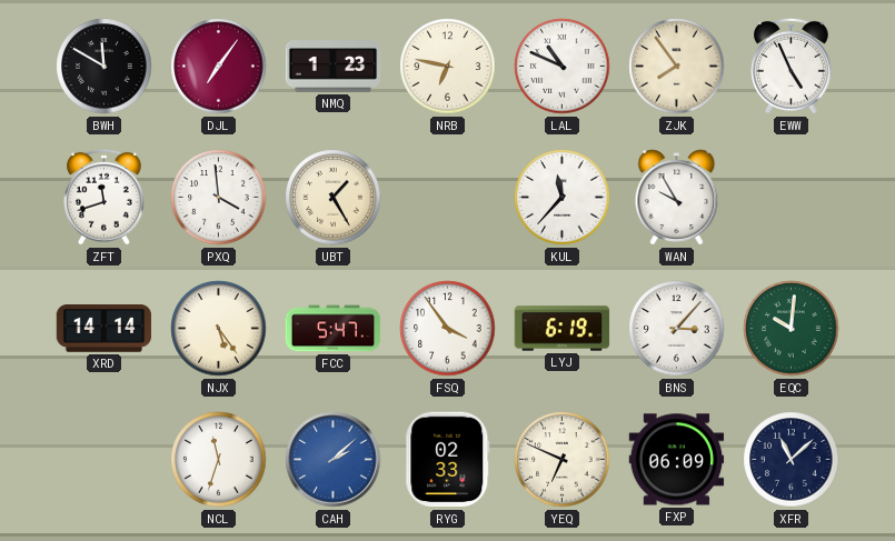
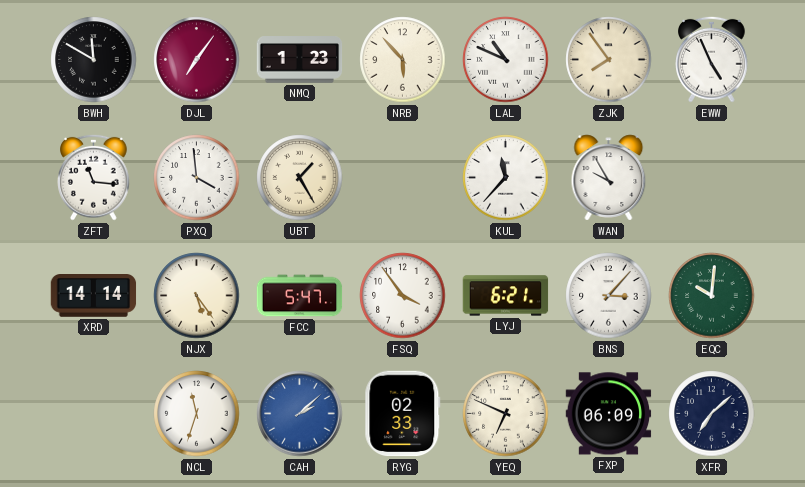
NRB: 6:47 -> 5:53 (403, 60)
ZFT: 11:42 -> 11:16 (94, 177)
LYJ: 6:19 -> 6:21 (506, 296)
XFR: 11:08 -> 7:08 (712, 414)
